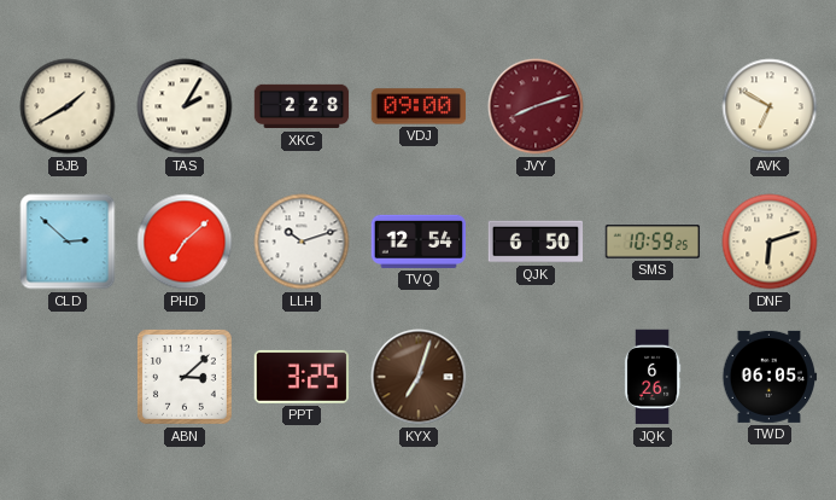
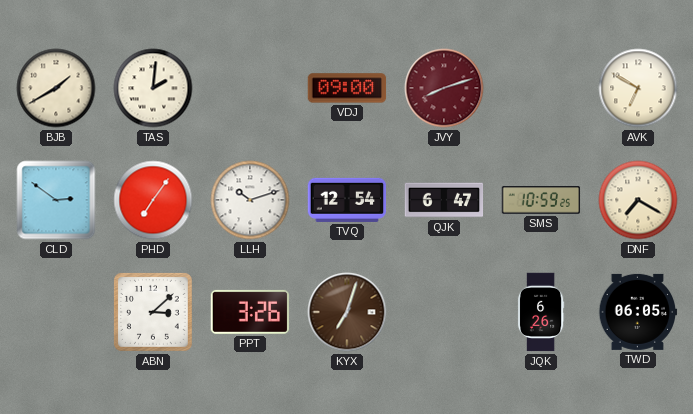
TAS: 2:05 -> 2:01 (153, 88)
XKC: 2:28 -> none (302, 106)
CLD: 2:52 -> 2:51 (56, 200)
PHD: 7:08 -> 7:06 (153, 200)
QJK: 6:50 -> 6:47 (444, 200)
DNF: 6:12 -> 7:20 (638, 200)
PPT: 3:25 -> 3:26 (250, 312)
